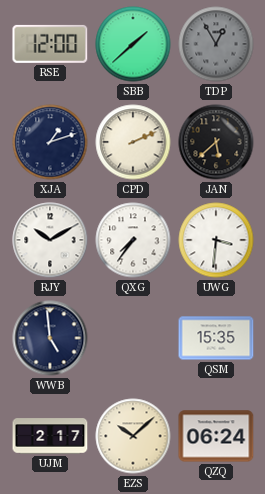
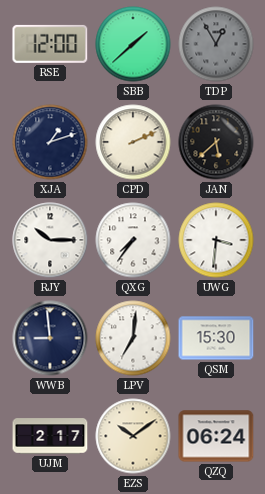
RJY: 10:10 -> 10:15 (50, 240)
WWB: 4:59 -> 8:59 (50, 338)
LPV: none -> 7:01 (133, 338)
QSM: 15:35 -> 15:30 (216, 338)
EZS: 10:08 -> 10:09 (133, 436)
